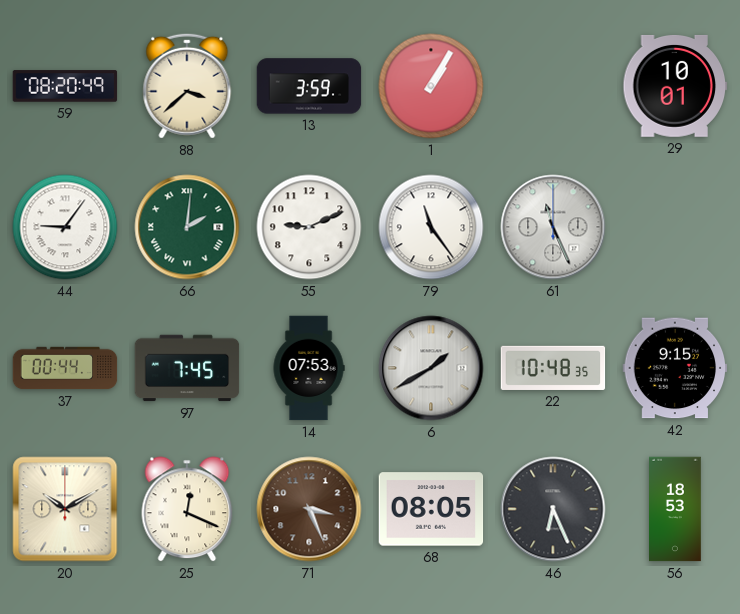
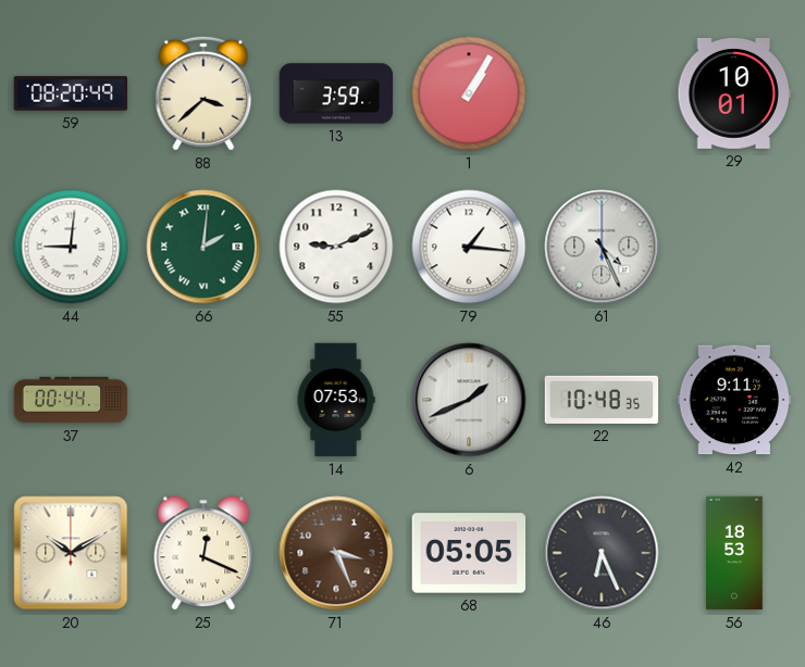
44: 9:06 -> 9:01 (71, 247)
79: 11:24 -> 1:16 (469, 247)
61: 11:26 -> 4:26 (602, 247)
97: 7:45 -> none (187, 368)
6: 1:40 -> 1:41 (469, 400)
42: 9:15 -> 9:11 (734, 400)
68: 08:05 -> 05:05 (469, 553)
